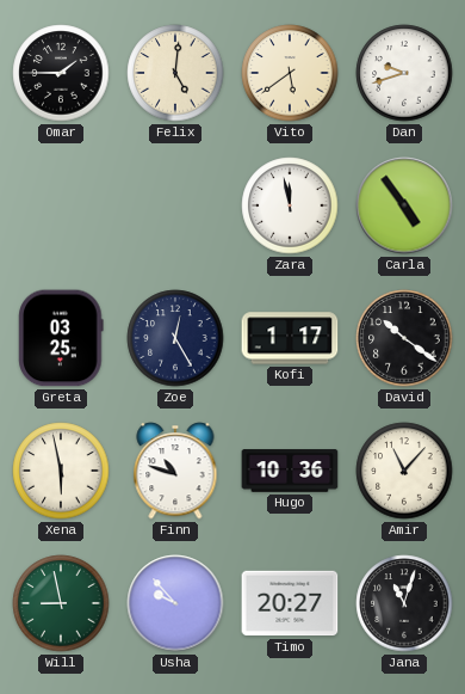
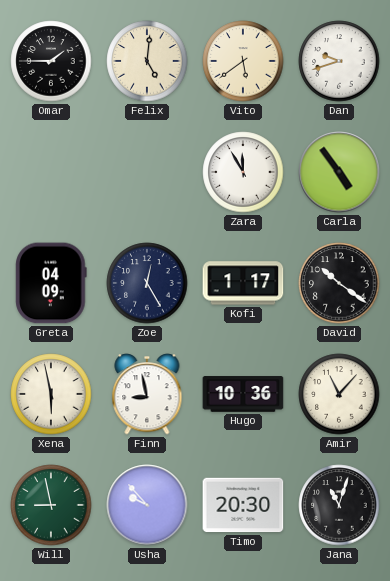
Zara: 11:58 -> 11:55 (243, 172)
Greta: 03:25 -> 04:09 (51, 283)
Finn: 10:48 -> 8:58 (147, 394)
Timo: 20:27 -> 20:30 (243, 505)
